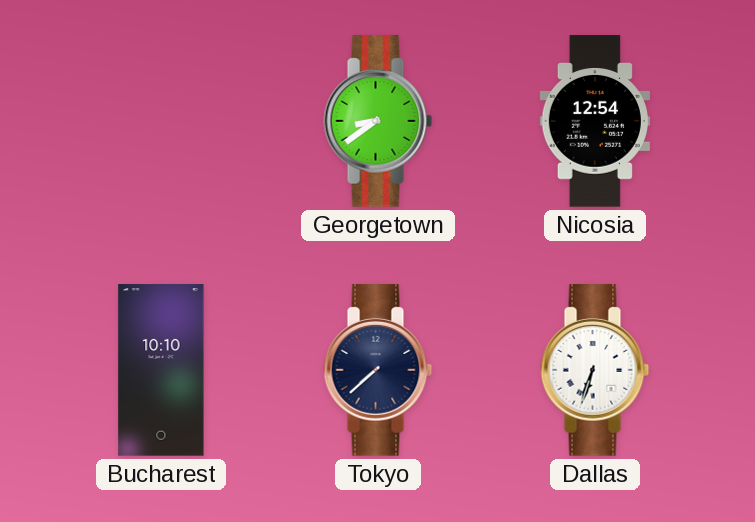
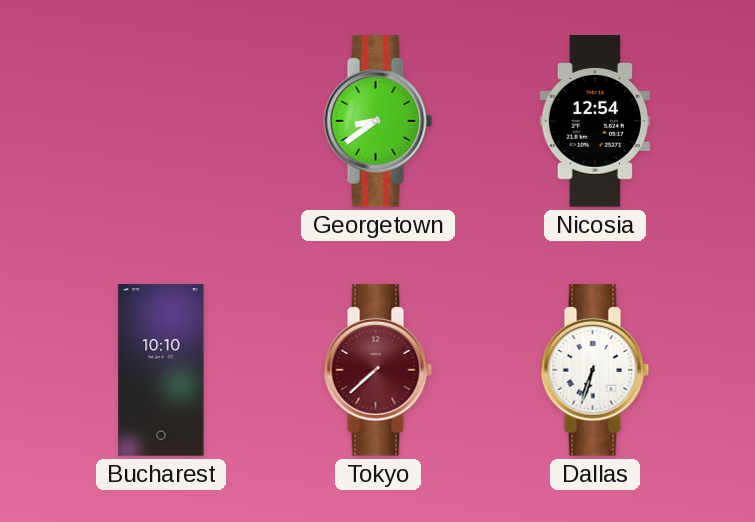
Tokyo dial: navy -> burgundy (378, 370)
